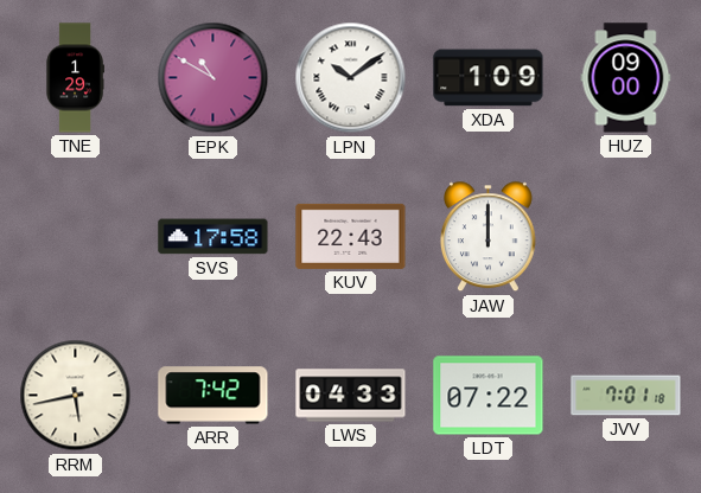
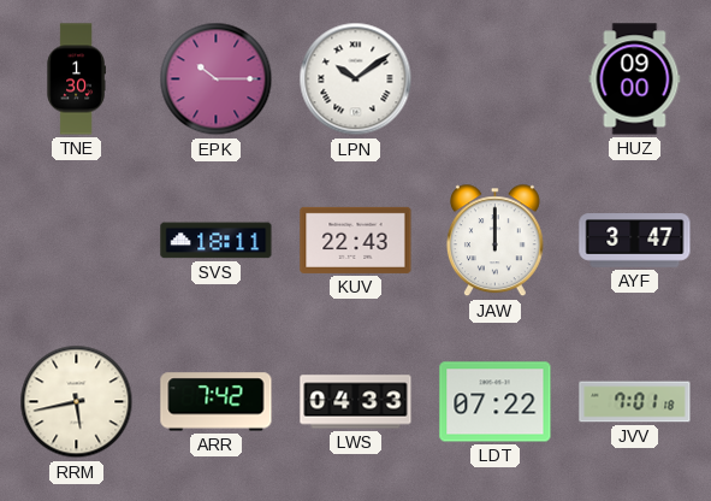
TNE: 1:29 -> 1:30 (76, 79)
EPK: 10:50 -> 10:15 (217, 79)
XDA: 1:09 -> none (489, 78)
SVS: 17:58 -> 18:11 (217, 241)
AYF: none -> 3:47 (635, 241)
